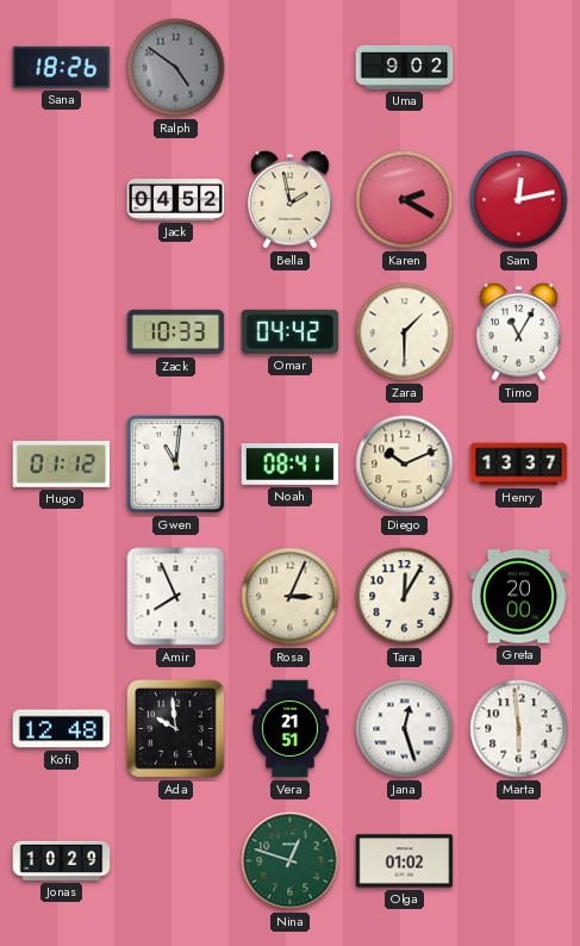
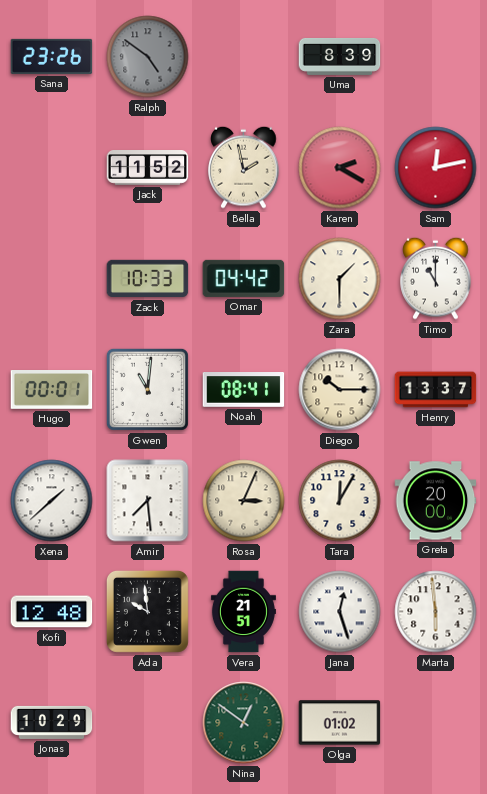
Sana: 18:26 -> 23:26 (52, 56)
Uma: 9:02 -> 8:39 (340, 56)
Jack: 04:52 -> 11:52 (148, 168)
Timo: 11:05 -> 11:00 (436, 278)
Hugo: 01:12 -> 00:01 (52, 390)
Diego: 10:11 -> 10:15 (340, 390)
Xena: none -> 1:38 (52, 501)
Amir: 7:56 -> 7:29 (148, 501)
Nina: 12:48 -> 12:51 (244, 723)
